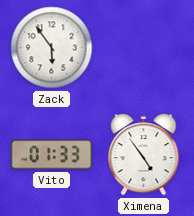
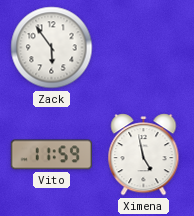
Vito: 01:33 -> 11:59 (51, 155)
Ximena: 4:54 -> 4:58 (144, 155)
